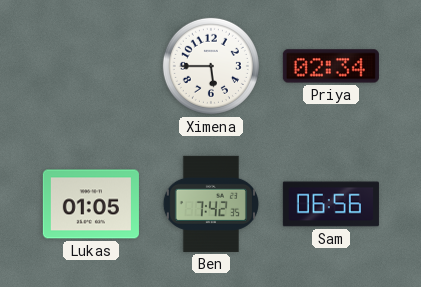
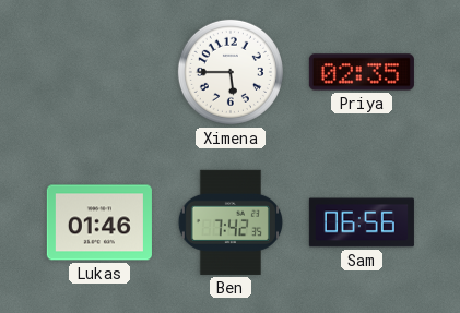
Priya: 02:34 -> 02:35 (362, 72)
Lukas: 01:05 -> 01:46 (99, 222)
